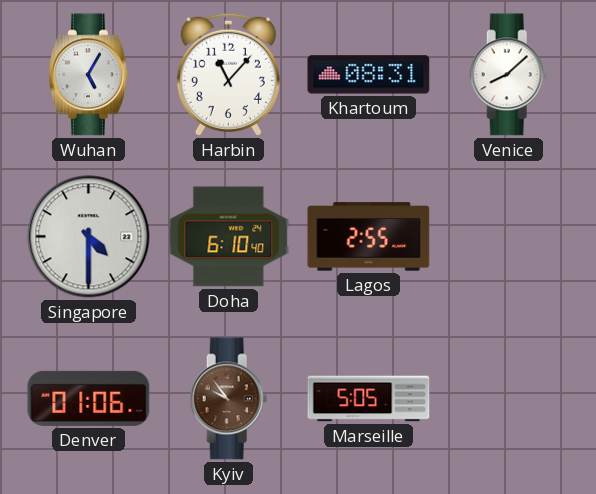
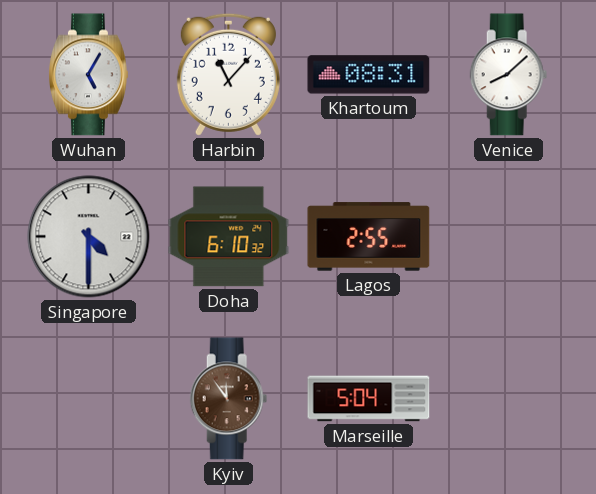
Doha: 6:10:40 -> 6:10:32 (229, 237)
Denver: 01:06 -> none (89, 398)
Kyiv: 9:54 -> 11:54 (229, 399)
Marseille: 5:05 -> 5:04 (369, 399)
